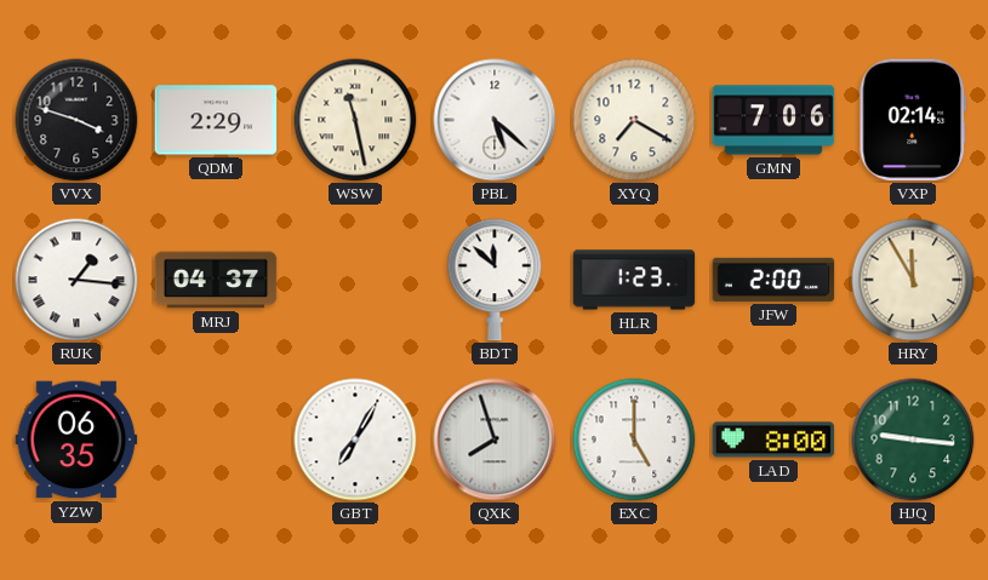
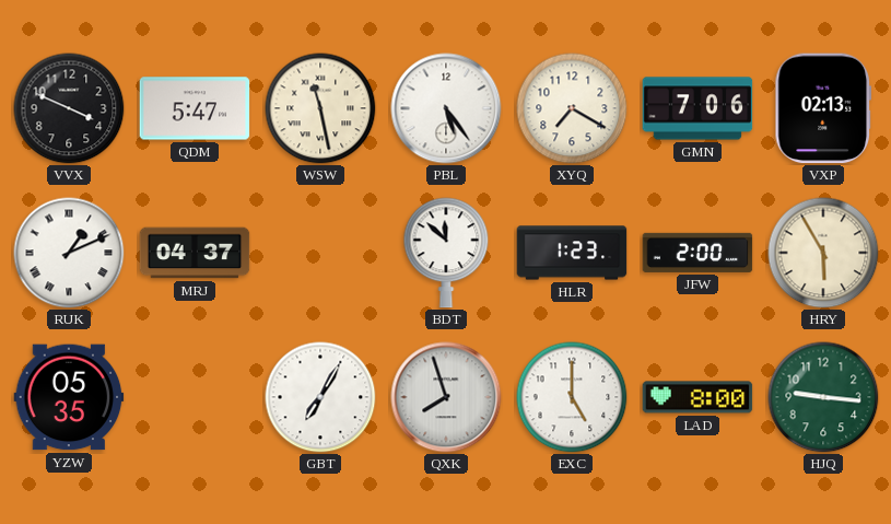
VVX: 3:48 -> 3:49 (69, 108)
QDM: 2:29 -> 5:47 (195, 108)
PBL: 5:22 -> 5:24 (446, 108)
VXP: 02:14 -> 02:13 (823, 108)
RUK: 1:16 -> 1:11 (69, 253)
HRY: 11:55 -> 5:55 (823, 253)
YZW: 06:35 -> 05:35 (69, 397)
